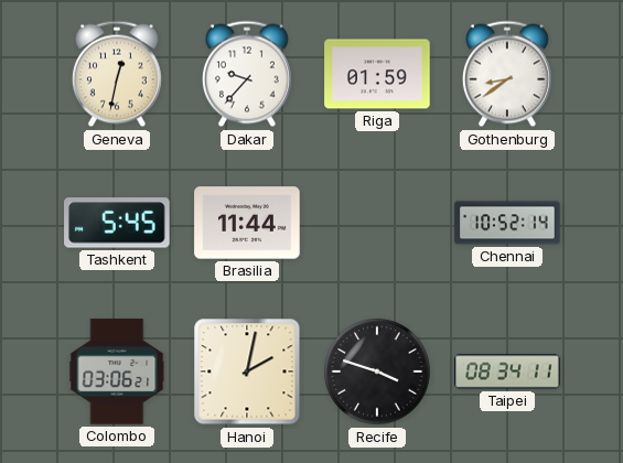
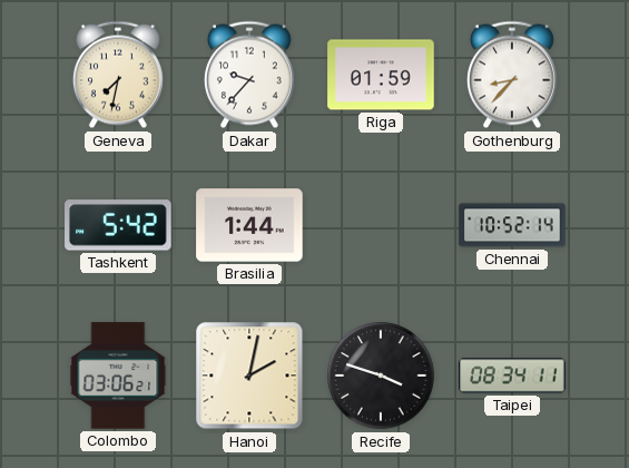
Geneva: 12:32 -> 7:32 (118, 75)
Gothenburg: 8:39 -> 8:37 (512, 75)
Tashkent: 5:45 -> 5:42 (118, 225)
Brasilia: 11:44 -> 1:44 (249, 225)
